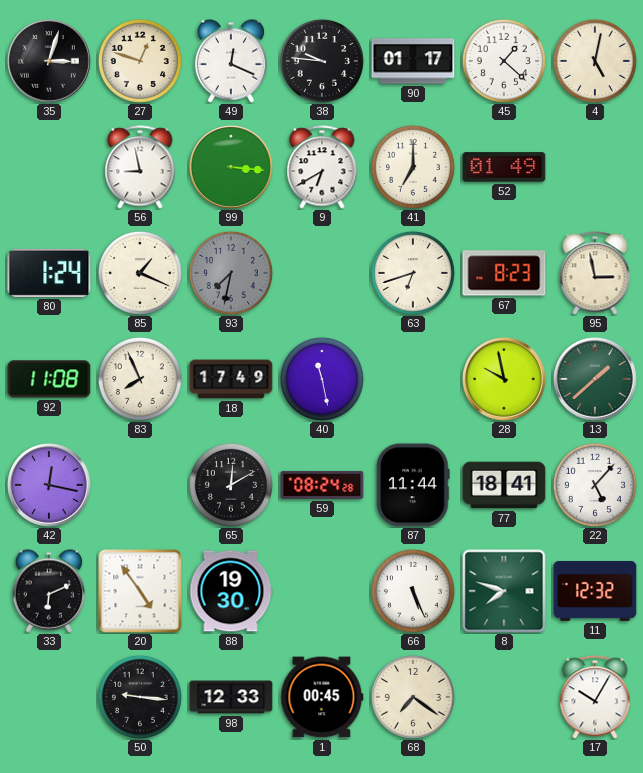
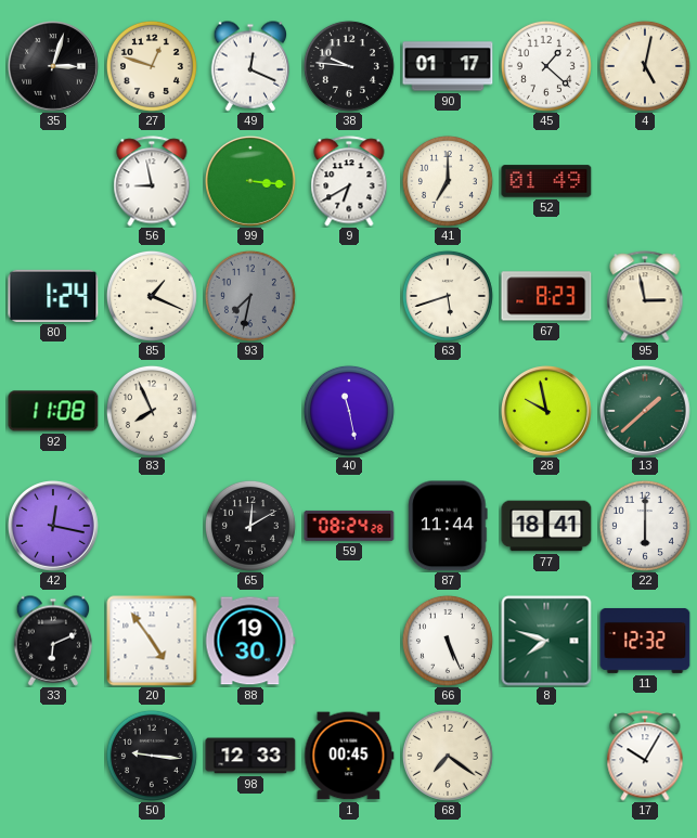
63: 6:42 -> 5:42 (448, 296)
18: 17:49 -> none (231, 379)
22: 5:07 -> 6:00 (645, 526)
